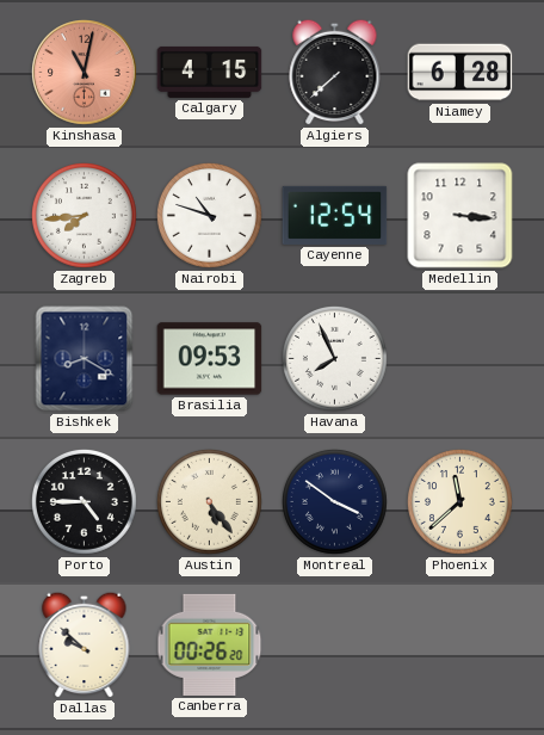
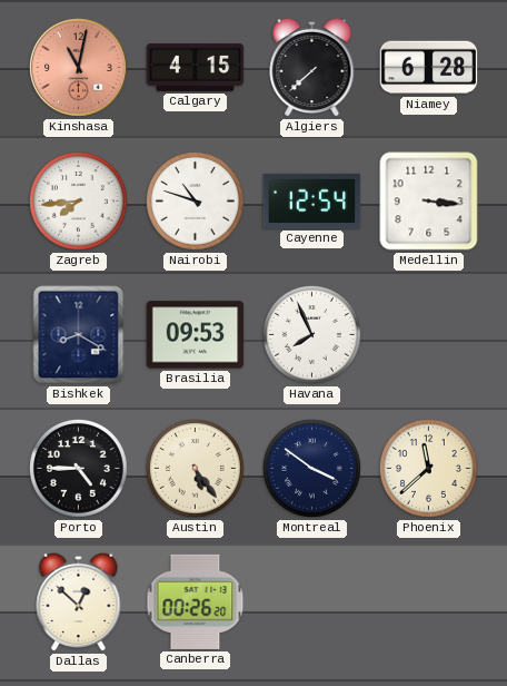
Dallas: 9:52 -> 12:52 (79, 601)
